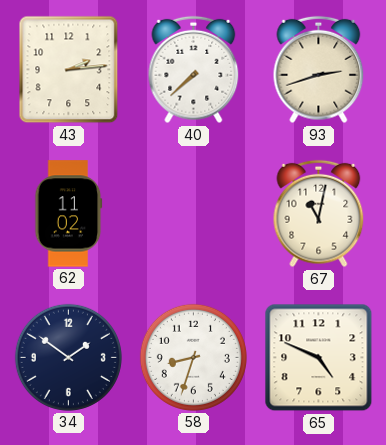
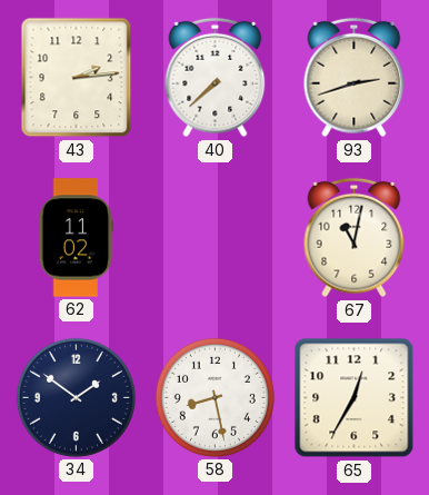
58: 8:33 -> 8:28 (214, 397)
65: 4:49 -> 12:35 (355, 398)
